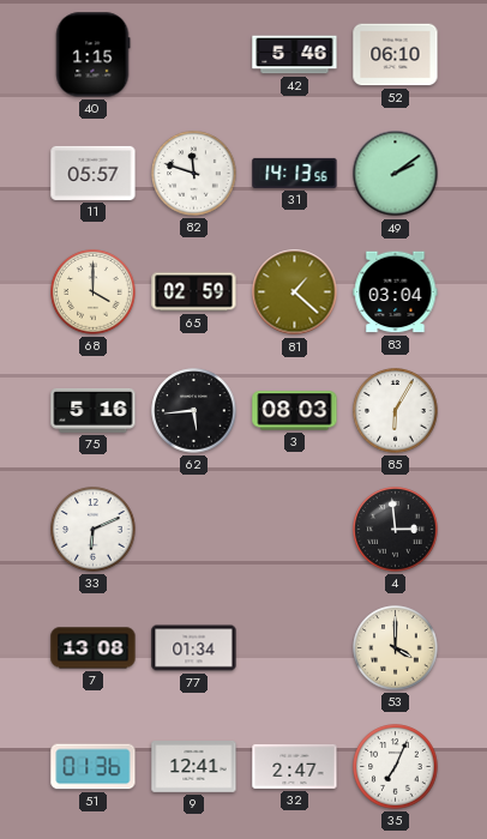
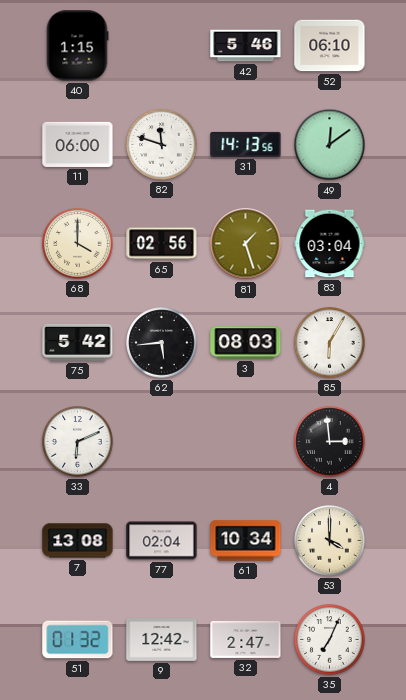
11: 05:57 -> 06:00 (78, 144)
49: 2:09 -> 12:09 (330, 145)
65: 02:59 -> 02:56 (162, 244)
81: 1:22 -> 1:27 (246, 244)
75: 5:16 -> 5:42 (78, 342)
77: 01:34 -> 02:04 (162, 541)
61: none -> 10:34 (246, 541)
51: 01:36 -> 01:32 (78, 640)
9: 12:41 -> 12:42 (162, 640)
